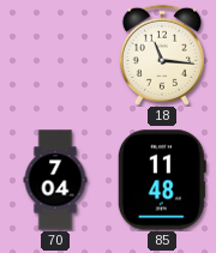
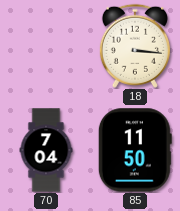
18: 11:16 -> 3:16 (135, 46)
85: 11:48 -> 11:50 (135, 150)
